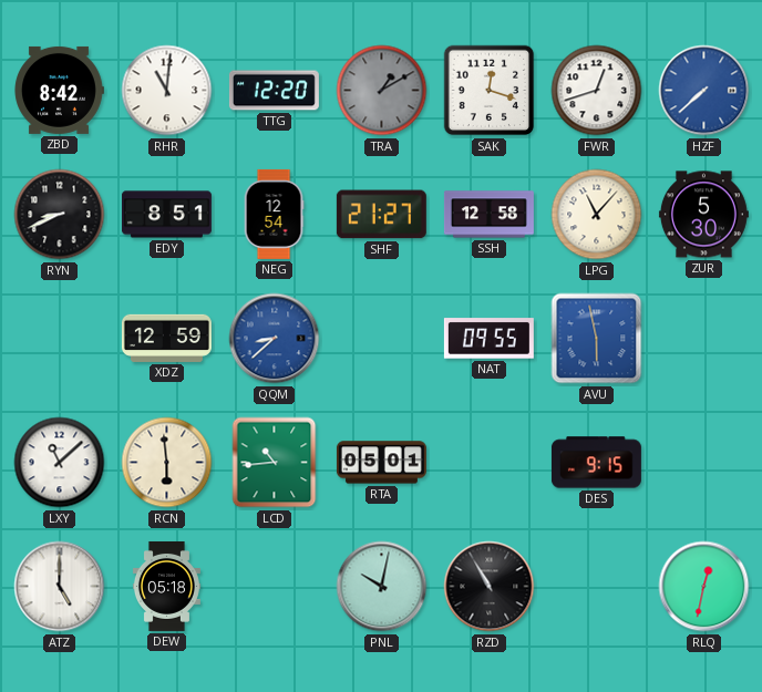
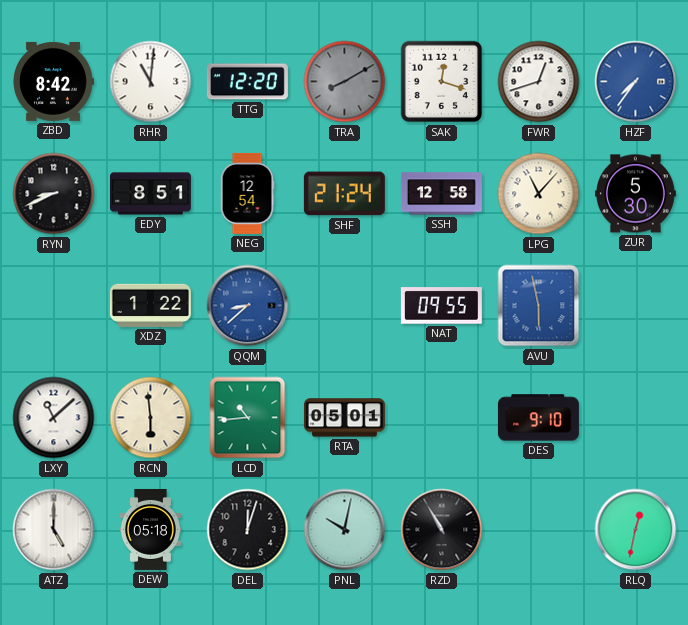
TRA: 1:10 -> 8:10 (345, 82)
HZF: 7:38 -> 7:36 (636, 82)
SHF: 21:27 -> 21:24 (344, 194)
XDZ: 12:59 -> 1:22 (150, 305)
DES: 9:15 -> 9:10 (538, 418)
DEL: none -> 12:03 (248, 530)
